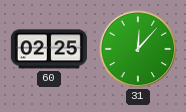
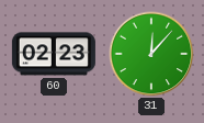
60: 02:25 -> 02:23 (54, 54)
